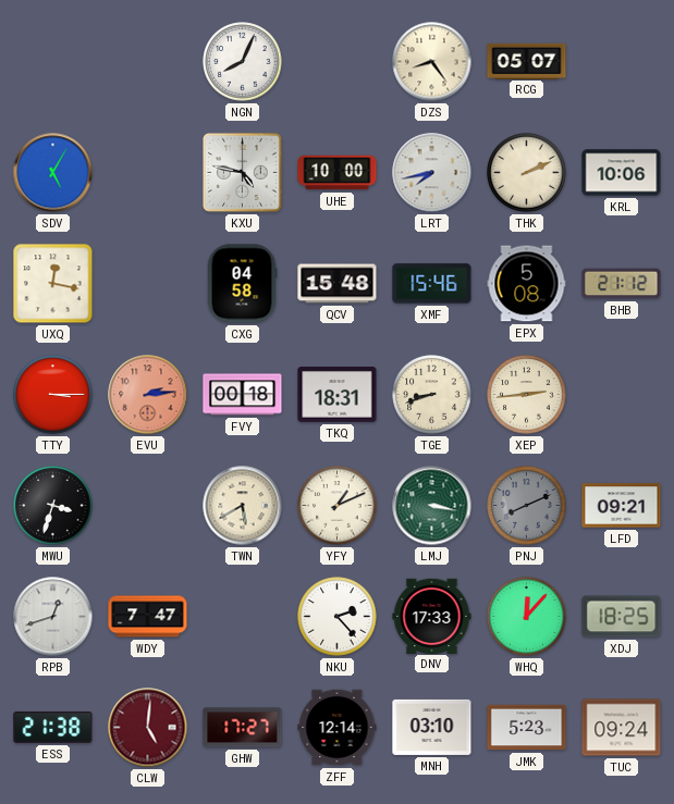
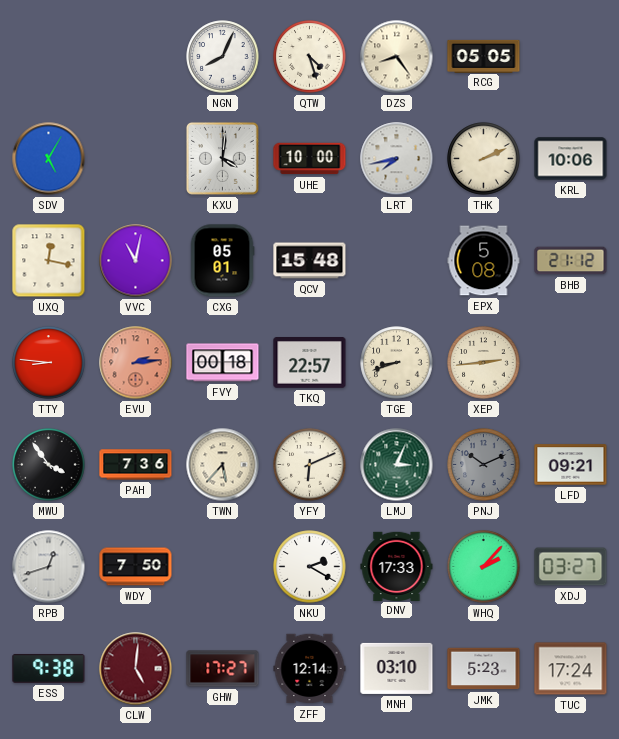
QTW: none -> 4:27 (310, 57)
RCG: 05:07 -> 05:05 (484, 56)
KXU: 4:47 -> 4:01 (223, 158)
VVC: none -> 11:02 (136, 261)
CXG: 04:58 -> 05:01 (222, 261)
XMF: 15:46 -> none (432, 284)
TTY: 3:15 -> 8:46 (49, 363)
TKQ: 18:31 -> 22:57 (310, 363)
MWU: 3:33 -> 3:54 (49, 465)
PAH: none -> 7:36 (136, 465)
TWN: 5:40 -> 5:37 (223, 465)
YFY: 1:11 -> 6:11 (310, 465)
LMJ: 3:17 -> 3:04 (397, 465)
PNJ: 8:11 -> 10:11 (484, 465)
WDY: 7:47 -> 7:50 (136, 567)
NKU: 2:23 -> 2:20 (310, 567)
WHQ: 12:07 -> 2:07 (484, 567)
XDJ: 18:25 -> 03:27 (571, 567)
ESS: 21:38 -> 9:38 (49, 668)
TUC: 09:24 -> 17:24 (571, 669)
